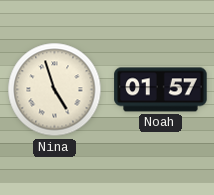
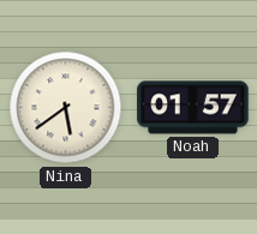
Nina: 4:57 -> 5:39 (66, 108)
